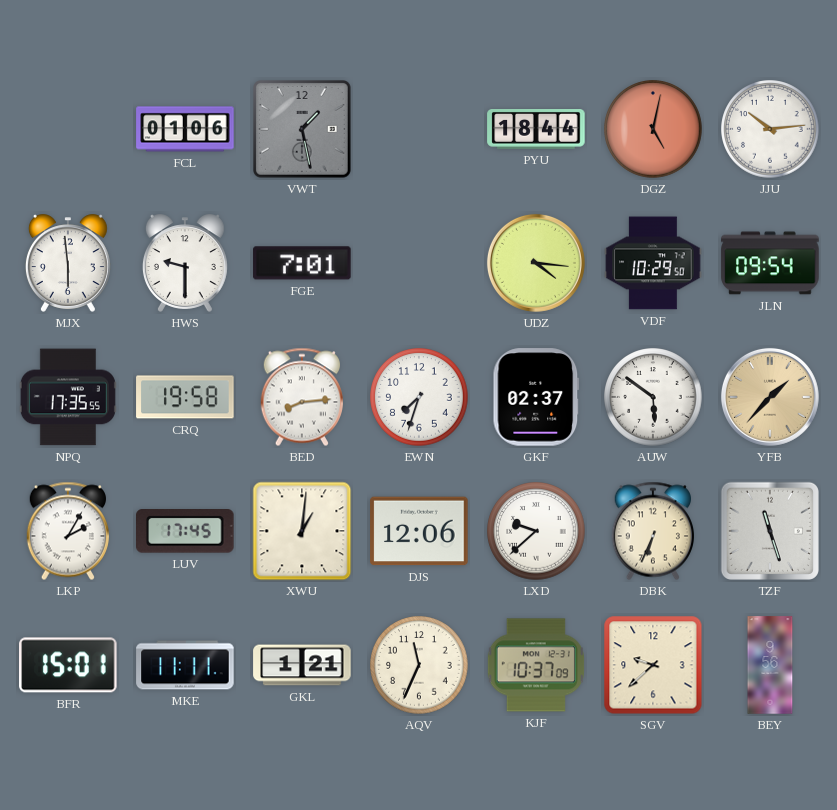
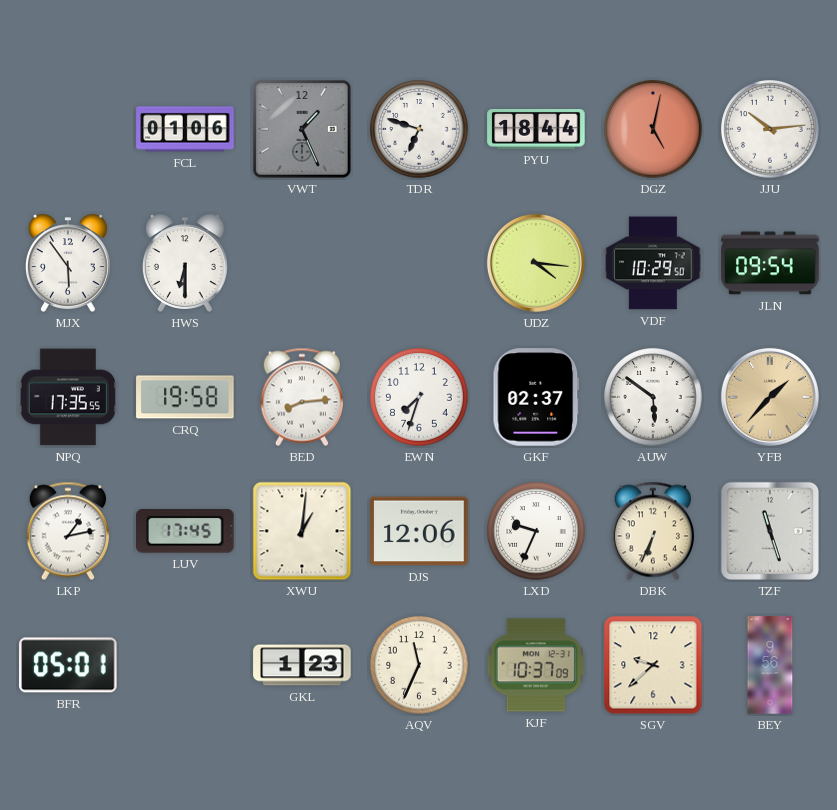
VWT: 1:28 -> 1:26 (303, 130)
TDR: none -> 6:48 (419, 129)
MJX: 5:59 -> 5:54 (68, 263)
HWS: 9:30 -> 6:30 (185, 263)
FGE: 7:01 -> none (302, 263)
LKP: 2:05 -> 1:13 (67, 531)
LXD: 9:38 -> 9:34 (536, 531)
BFR: 15:01 -> 05:01 (68, 665)
MKE: 11:11 -> none (185, 665)
GKL: 1:21 -> 1:23 (302, 665)
